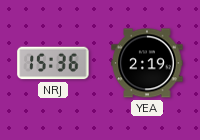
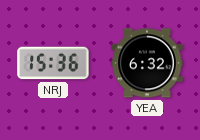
YEA: 2:19 -> 6:32 (147, 63)
